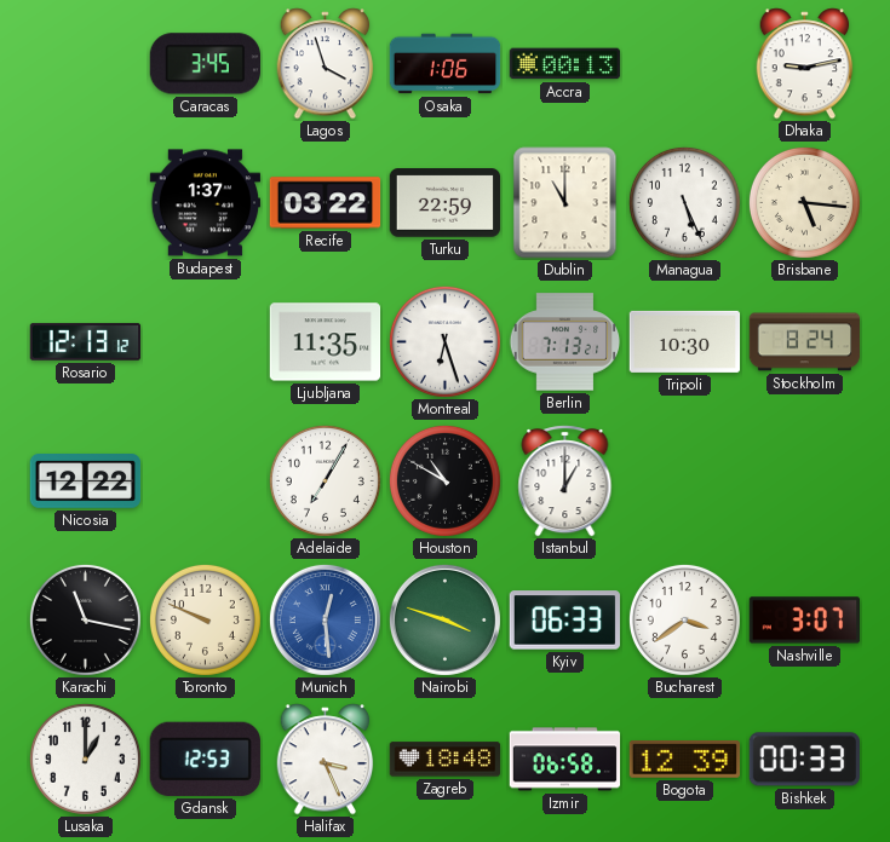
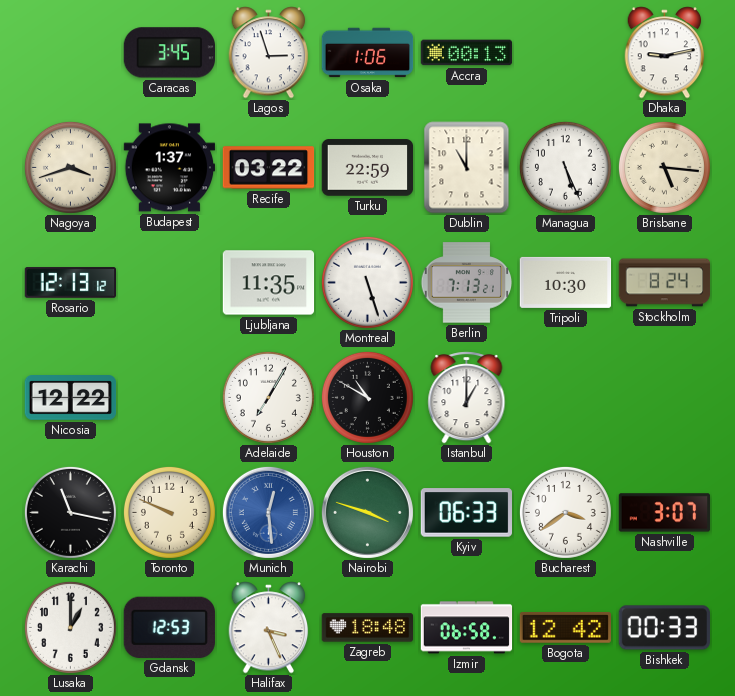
Lagos: 3:57 -> 2:57 (269, 53)
Nagoya: none -> 3:42 (70, 167)
Montreal: 6:27 -> 5:27 (367, 282)
Bogota: 12:39 -> 12:42 (565, 628)
